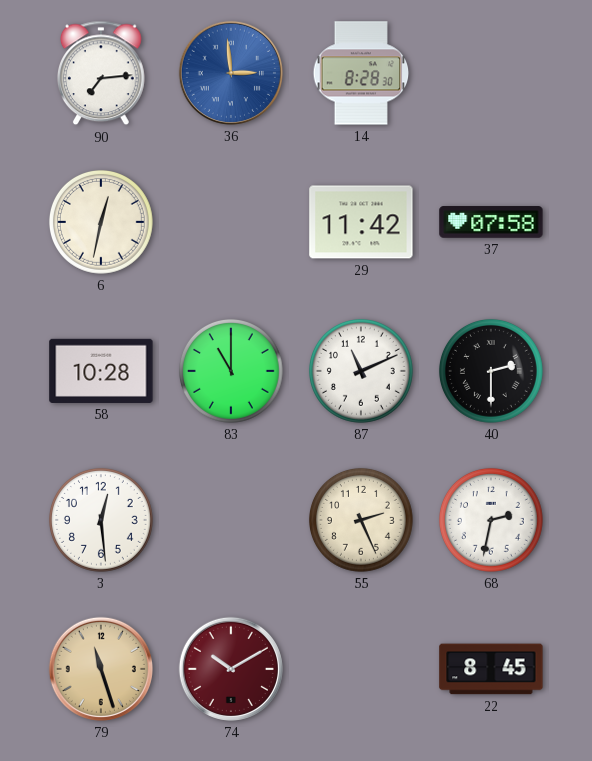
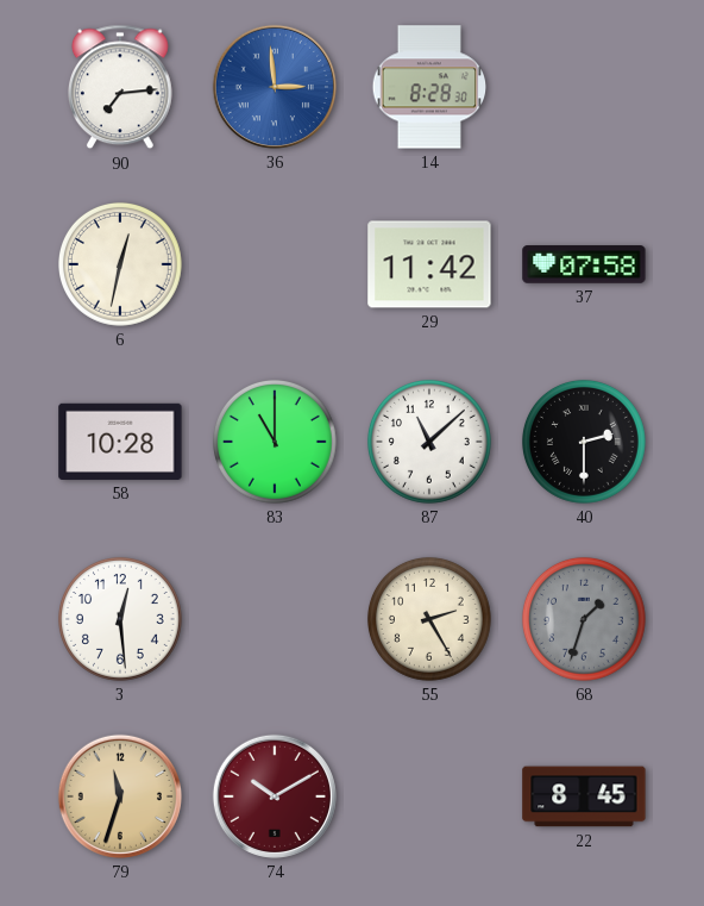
87: 11:11 -> 11:08 (429, 442)
55: 2:26 -> 2:25 (429, 619)
68: 2:32 -> 1:33 (584, 619)
68 dial: white -> grey (584, 619)
79: 11:27 -> 11:33 (120, 796)
